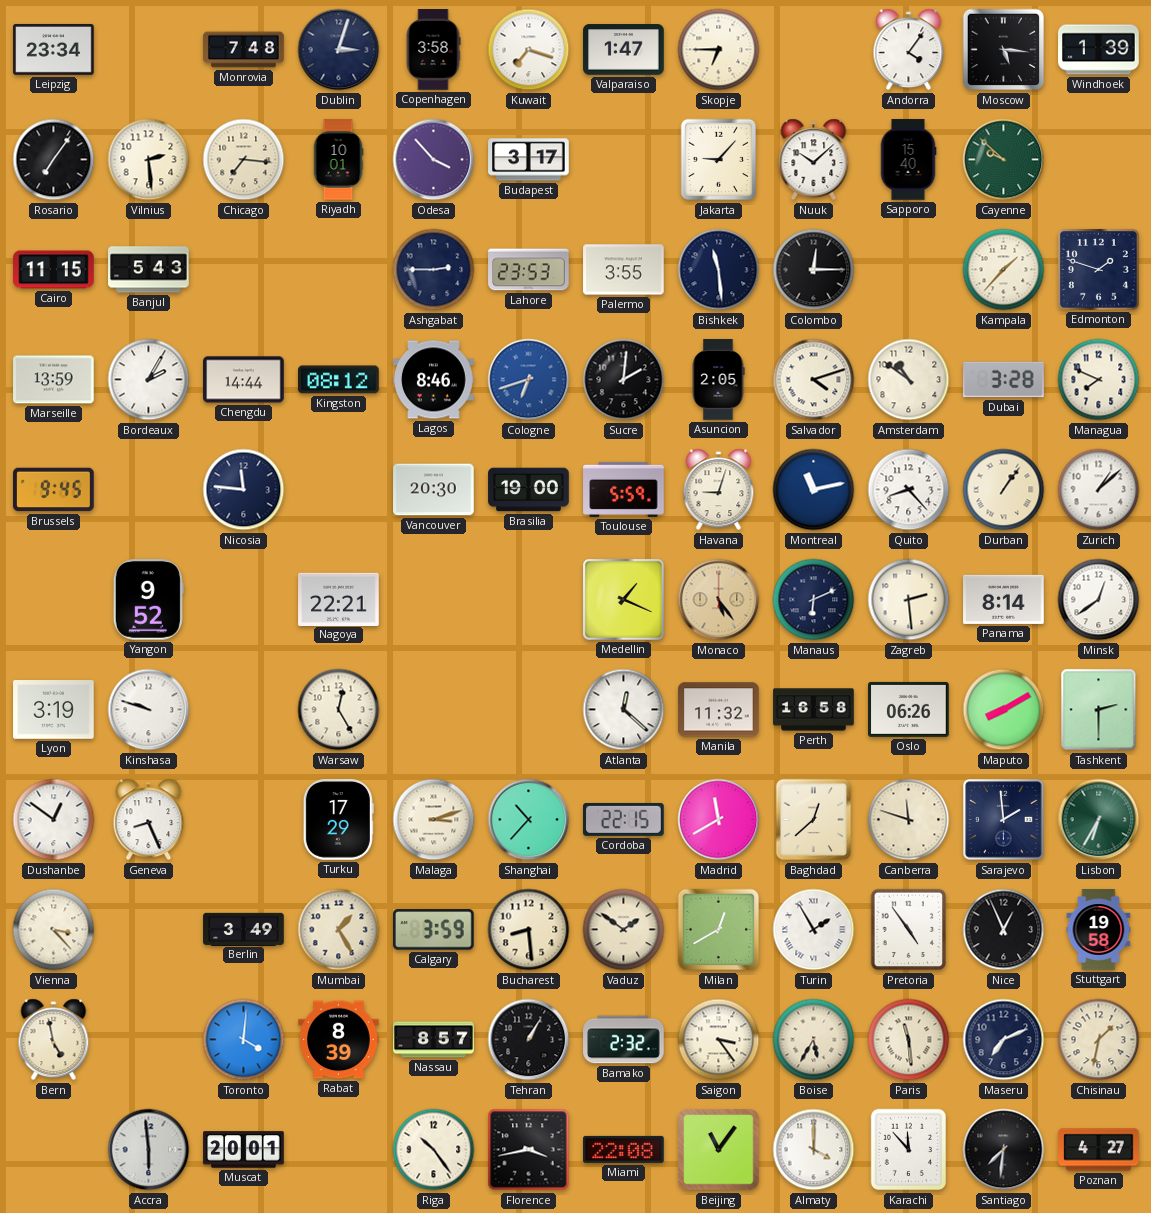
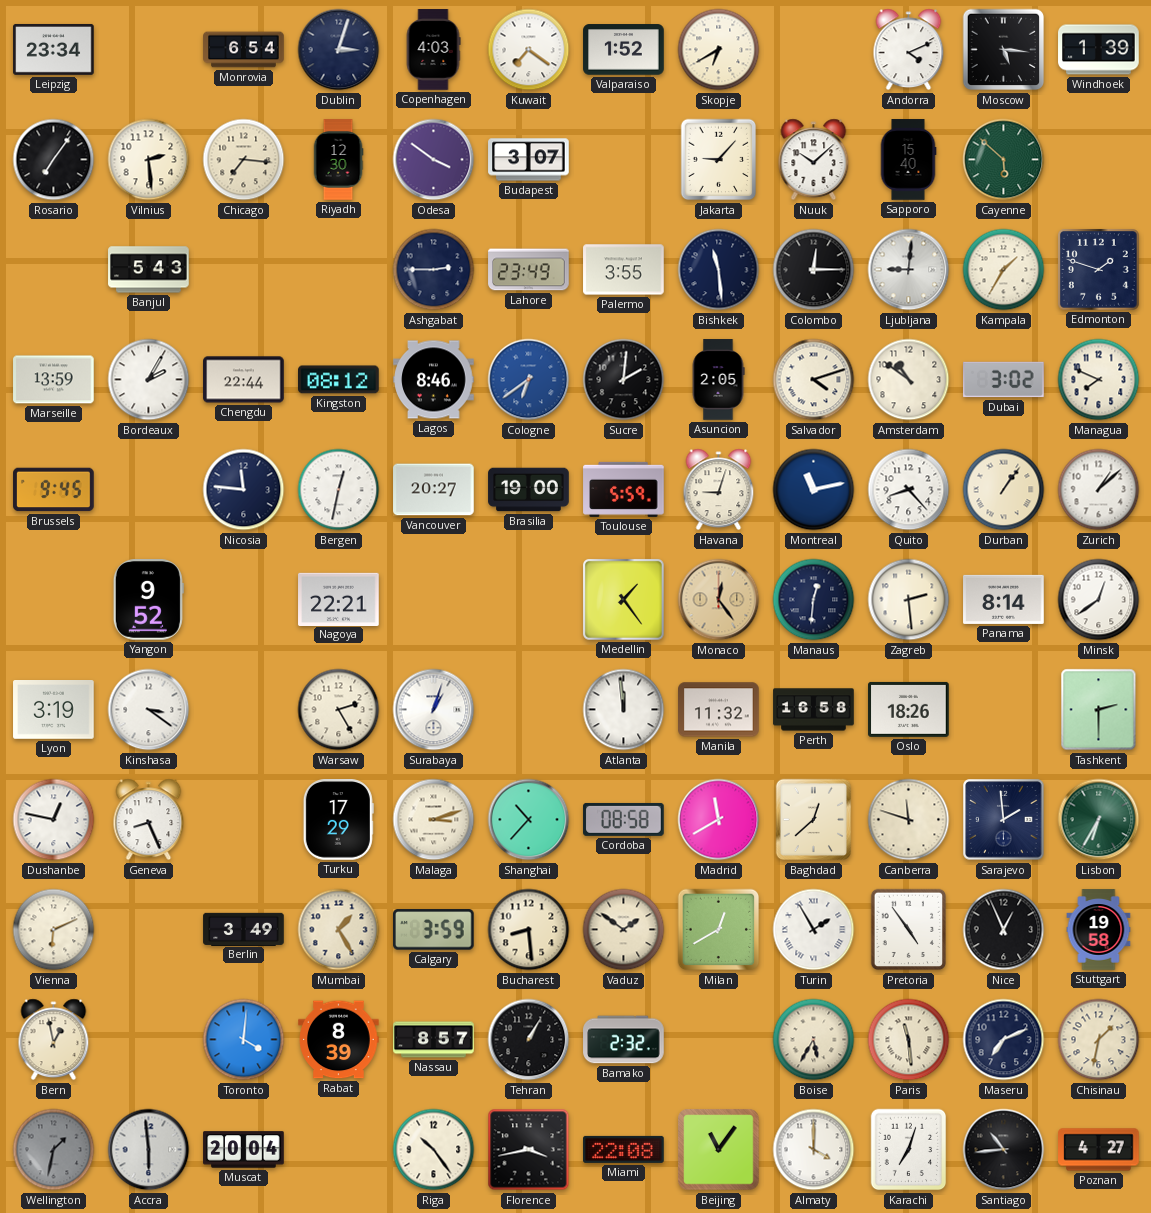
Monrovia: 7:48 -> 6:54 (244, 50)
Copenhagen: 3:58 -> 4:03 (433, 50)
Kuwait: 7:18 -> 7:21 (529, 50)
Valparaiso: 1:47 -> 1:52 (624, 50)
Skopje: 6:45 -> 6:40 (719, 50)
Andorra: 4:06 -> 4:11 (909, 50)
Riyadh: 10:01 -> 12:30 (338, 160)
Odesa: 3:53 -> 3:51 (434, 160)
Budapest: 3:17 -> 3:07 (529, 160)
Cayenne: 9:52 -> 5:52 (1004, 160)
Cairo: 11:15 -> none (54, 270)
Lahore: 23:53 -> 23:49 (529, 270)
Ljubljana: none -> 9:01 (909, 270)
Kampala: 1:37 -> 1:35 (1004, 270)
Chengdu: 14:44 -> 22:44 (244, 380)
Cologne: 6:42 -> 6:39 (529, 380)
Dubai: 3:28 -> 3:02 (1004, 380)
Bergen: none -> 12:32 (339, 490)
Vancouver: 20:30 -> 20:27 (434, 490)
Medellin: 1:19 -> 1:24 (623, 599)
Monaco: 5:24 -> 12:24 (719, 600)
Manaus: 6:11 -> 12:31 (814, 600)
Kinshasa: 9:48 -> 3:21 (149, 710)
Warsaw: 12:25 -> 2:25 (339, 710)
Surabaya: none -> 1:03 (434, 710)
Atlanta: 12:22 -> 11:59 (624, 710)
Oslo: 06:26 -> 18:26 (909, 709)
Maputo: 8:10 -> none (1004, 710)
Dushanbe: 12:51 -> 12:47 (54, 820)
Cordoba: 22:15 -> 08:58 (624, 819)
Vienna: 3:23 -> 6:11 (54, 930)
Bern: 4:58 -> 12:58 (54, 1040)
Saigon: 3:24 -> none (719, 1040)
Wellington: none -> 1:32 (54, 1150)
Muscat: 20:01 -> 20:04 (244, 1150)
Karachi: 11:53 -> 7:03 (909, 1150)
Santiago: 7:31 -> 10:44 (1004, 1150)
